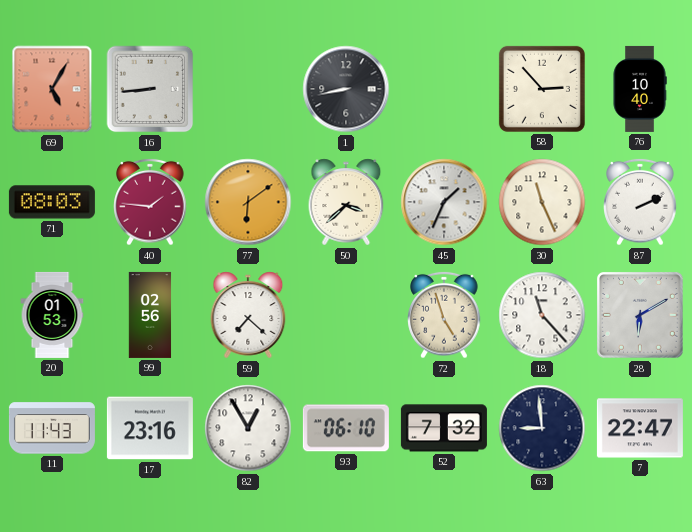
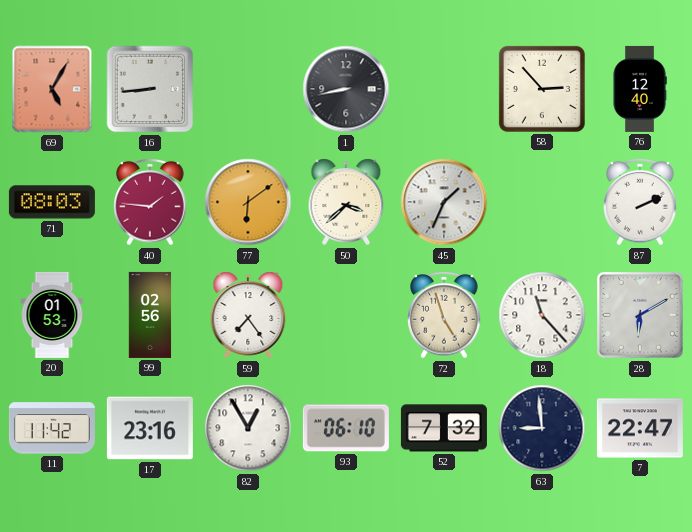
76: 10:40 -> 12:40 (640, 89)
30: 11:26 -> none (542, 202)
59: 7:22 -> 7:24 (248, 315)
11: 11:43 -> 11:42 (52, 428)
